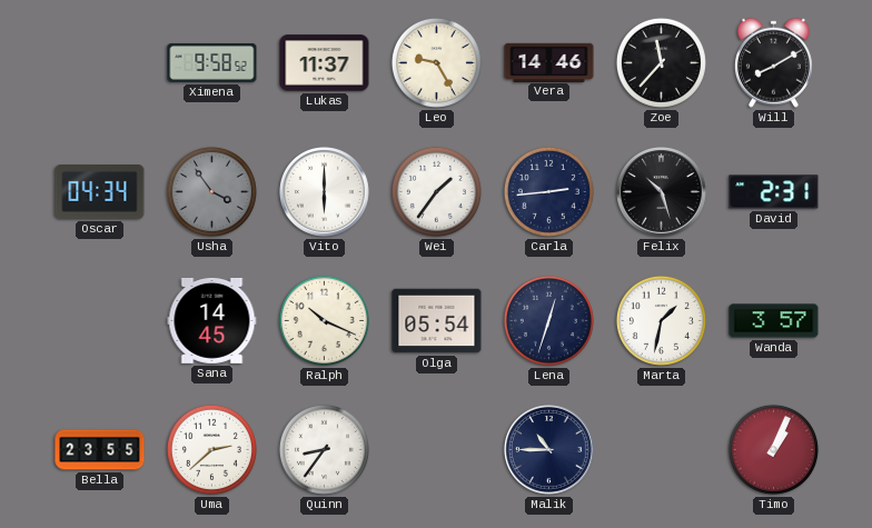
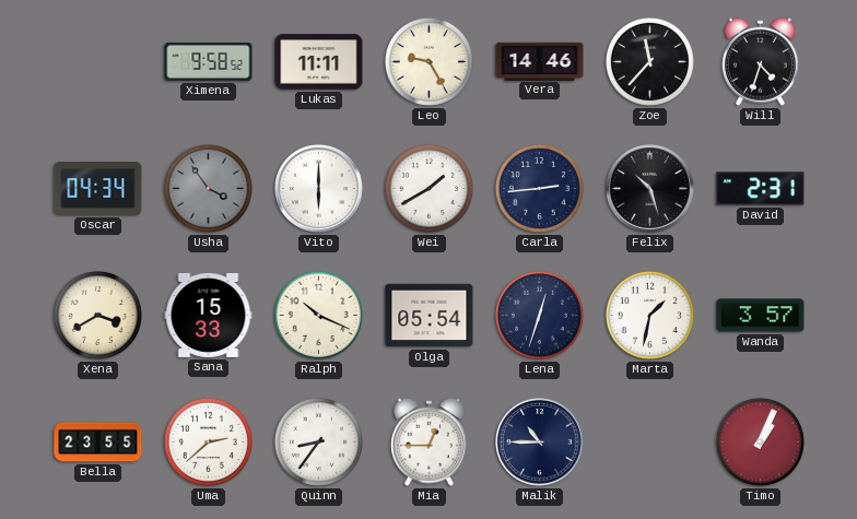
Lukas: 11:37 -> 11:11 (319, 62)
Will: 8:10 -> 4:33 (760, 61)
Wei: 1:36 -> 1:40 (428, 188)
Xena: none -> 3:40 (97, 315)
Sana: 14:45 -> 15:33 (209, 315)
Mia: none -> 12:45 (428, 441)
